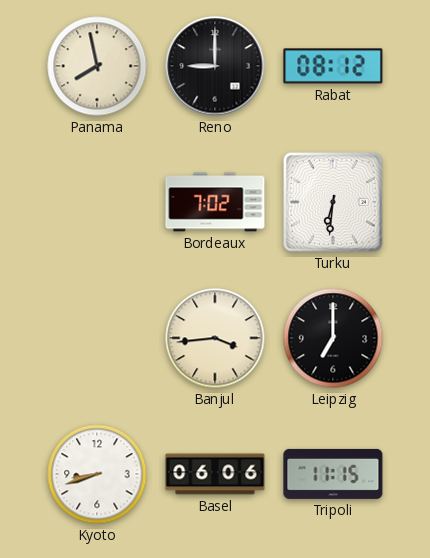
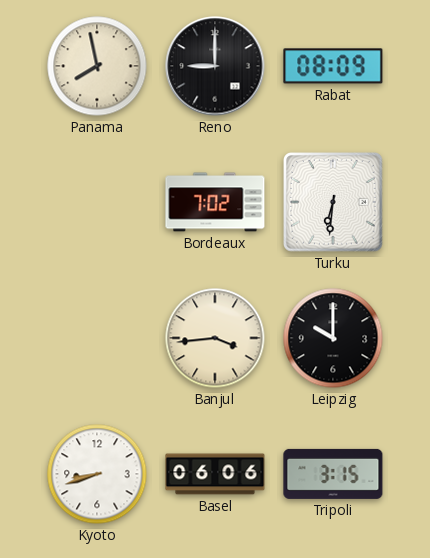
Rabat: 08:12 -> 08:09 (333, 66)
Leipzig: 7:00 -> 10:00 (333, 338)
Tripoli: 11:15 -> 3:15 (333, 474)
